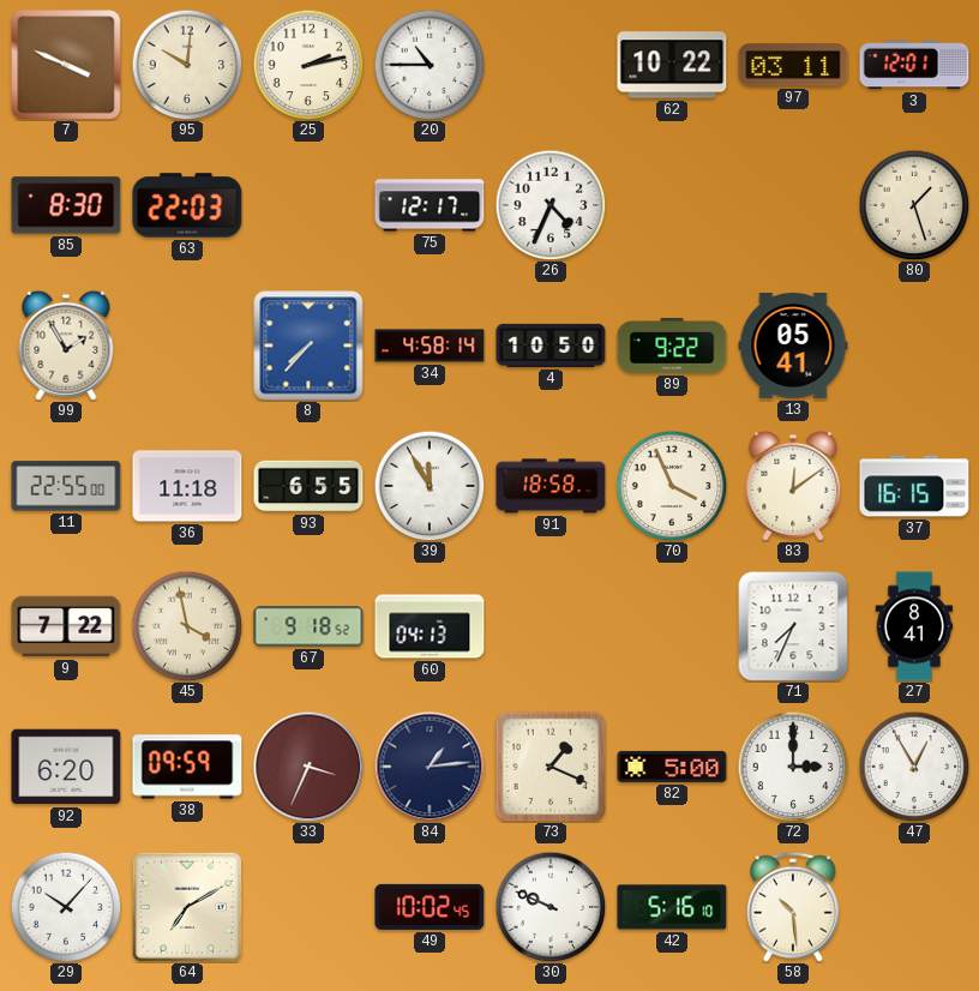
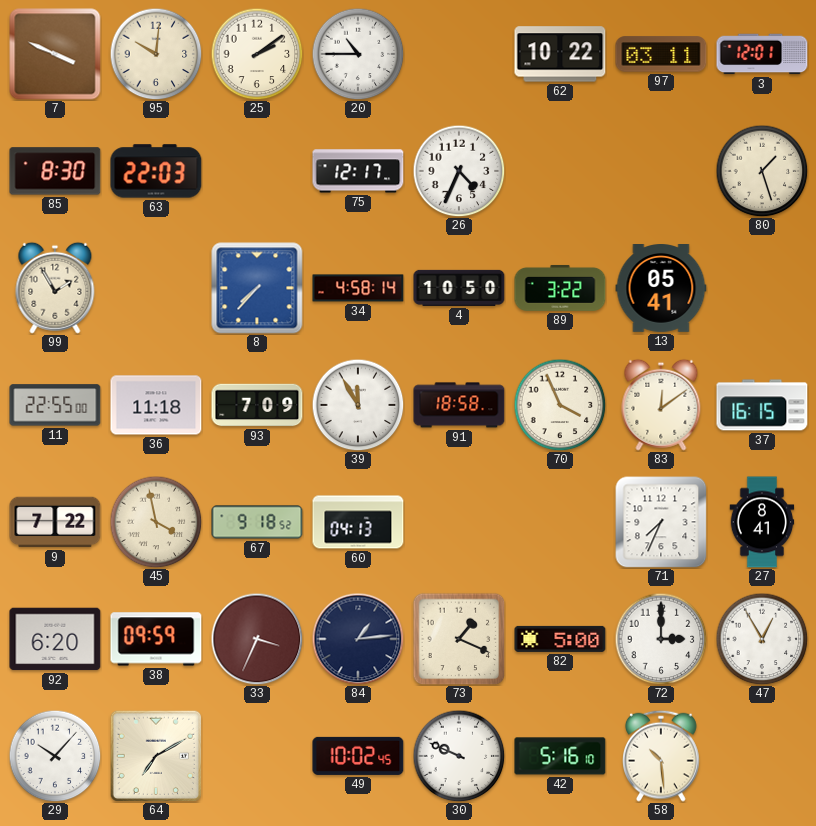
25: 2:13 -> 2:09 (257, 54)
89: 9:22 -> 3:22 (560, 288)
93: 6:55 -> 7:09 (257, 405)
